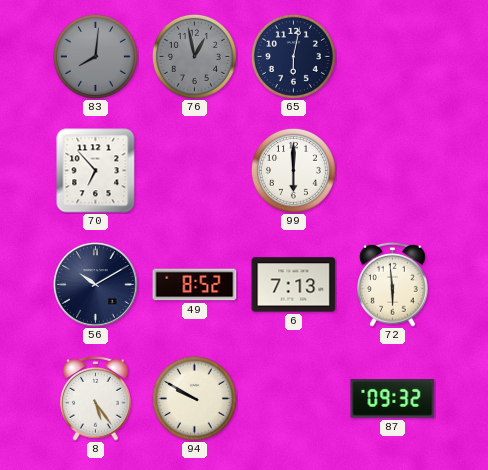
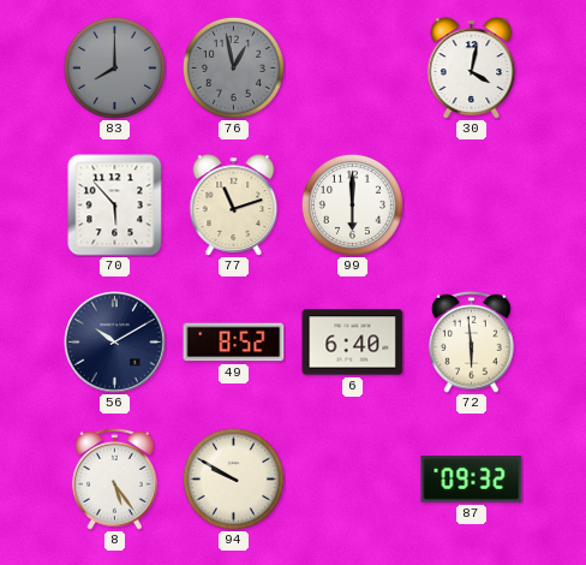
83: 8:01 -> 8:00 (114, 67)
65: 6:02 -> none (293, 56)
30: none -> 4:02 (472, 69)
70: 6:53 -> 5:53 (115, 206)
77: none -> 11:12 (234, 206)
6: 7:13 -> 6:40 (353, 343)
